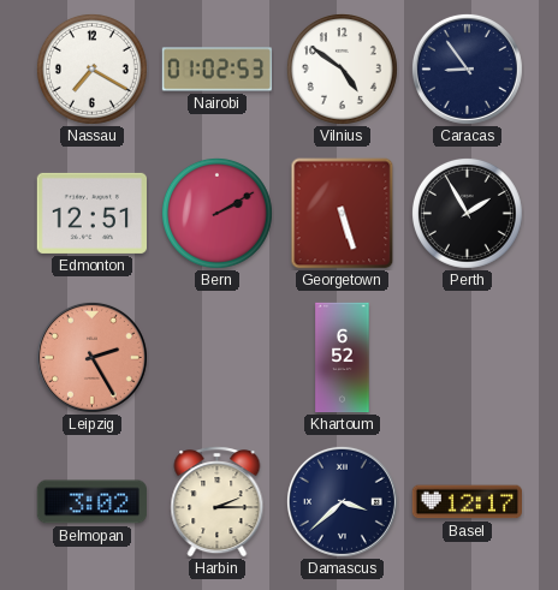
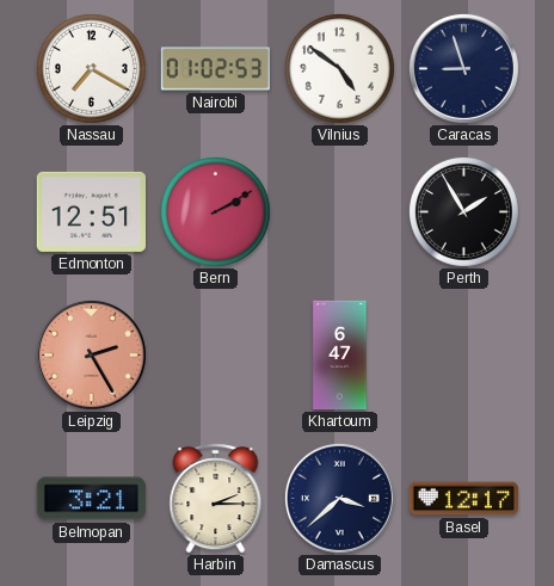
Caracas: 8:54 -> 8:57 (463, 68)
Georgetown: 5:27 -> none (343, 214)
Khartoum: 6:52 -> 6:47 (340, 356)
Belmopan: 3:02 -> 3:21 (91, 499)
